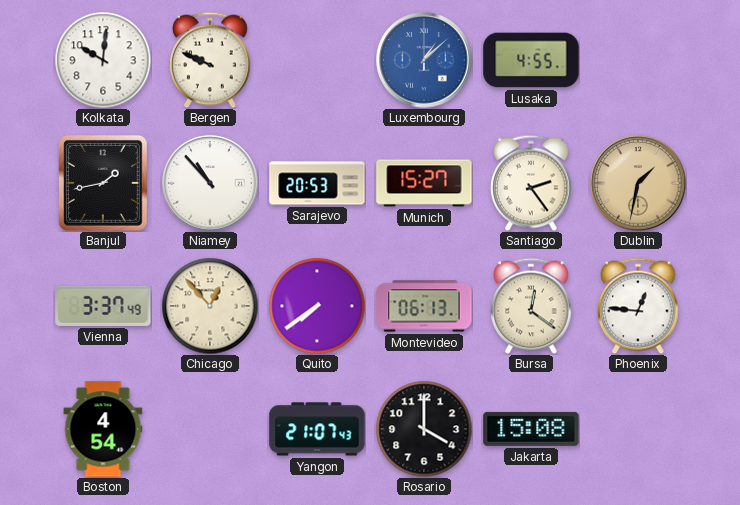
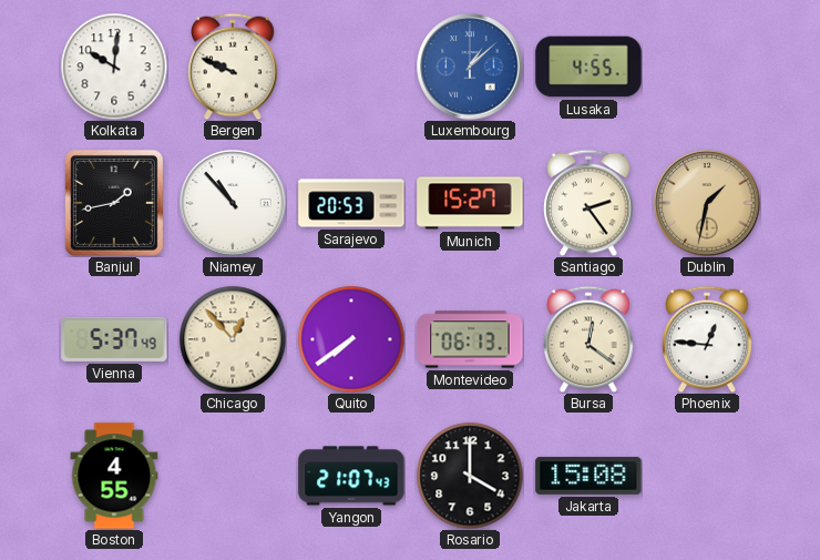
Vienna: 3:37 -> 5:37 (114, 339)
Boston: 4:54 -> 4:55 (114, 476)
